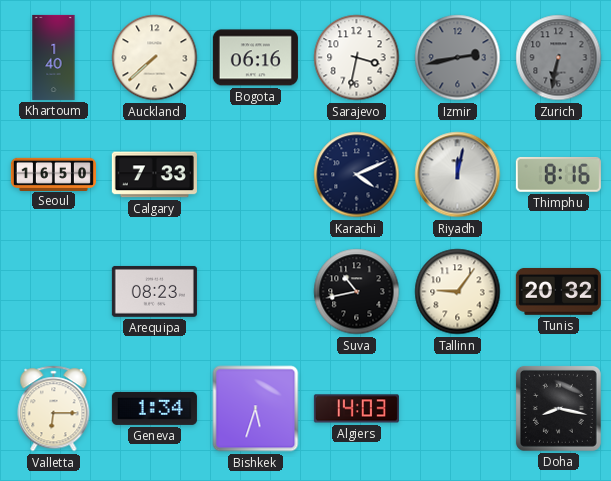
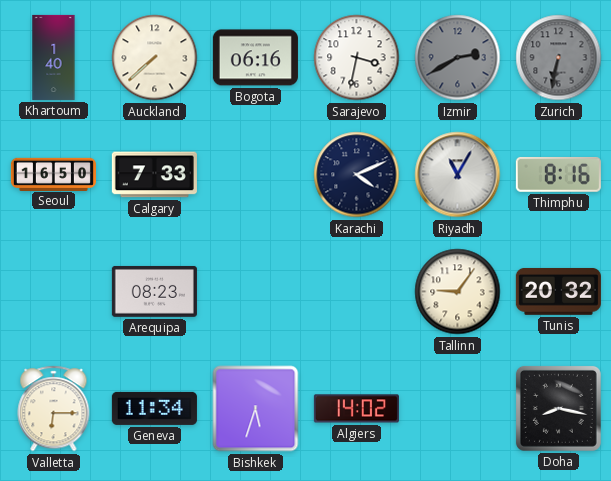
Izmir: 2:43 -> 2:40 (458, 58)
Riyadh: 12:02 -> 11:05 (458, 175)
Suva: 10:43 -> none (357, 292)
Geneva: 1:34 -> 11:34 (154, 408)
Algiers: 14:03 -> 14:02 (356, 409)
